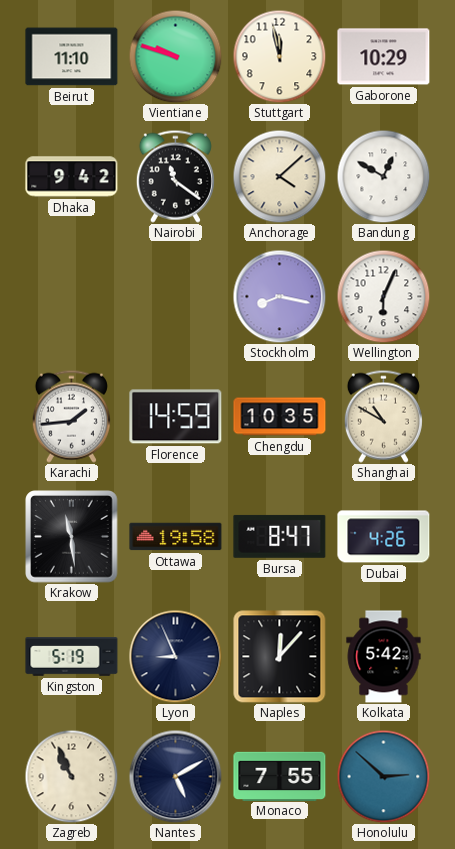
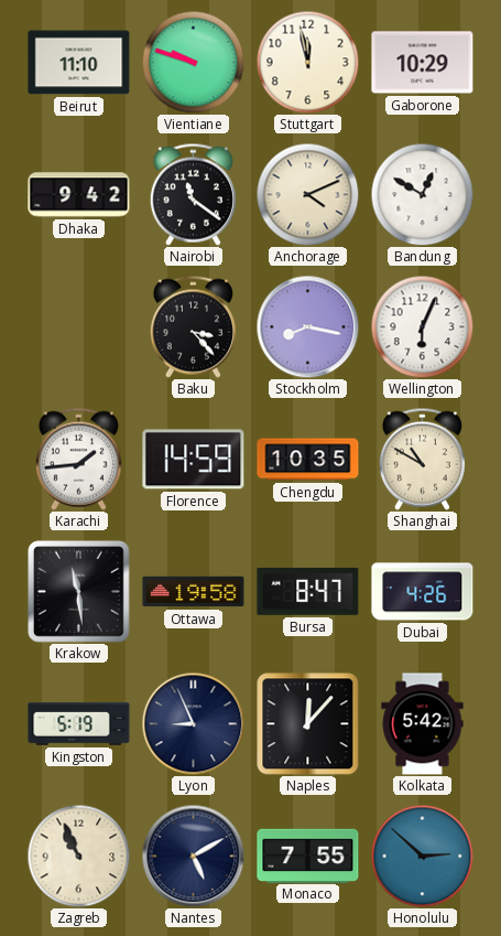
Anchorage: 4:08 -> 4:11 (307, 194)
Baku: none -> 3:23 (193, 326)
